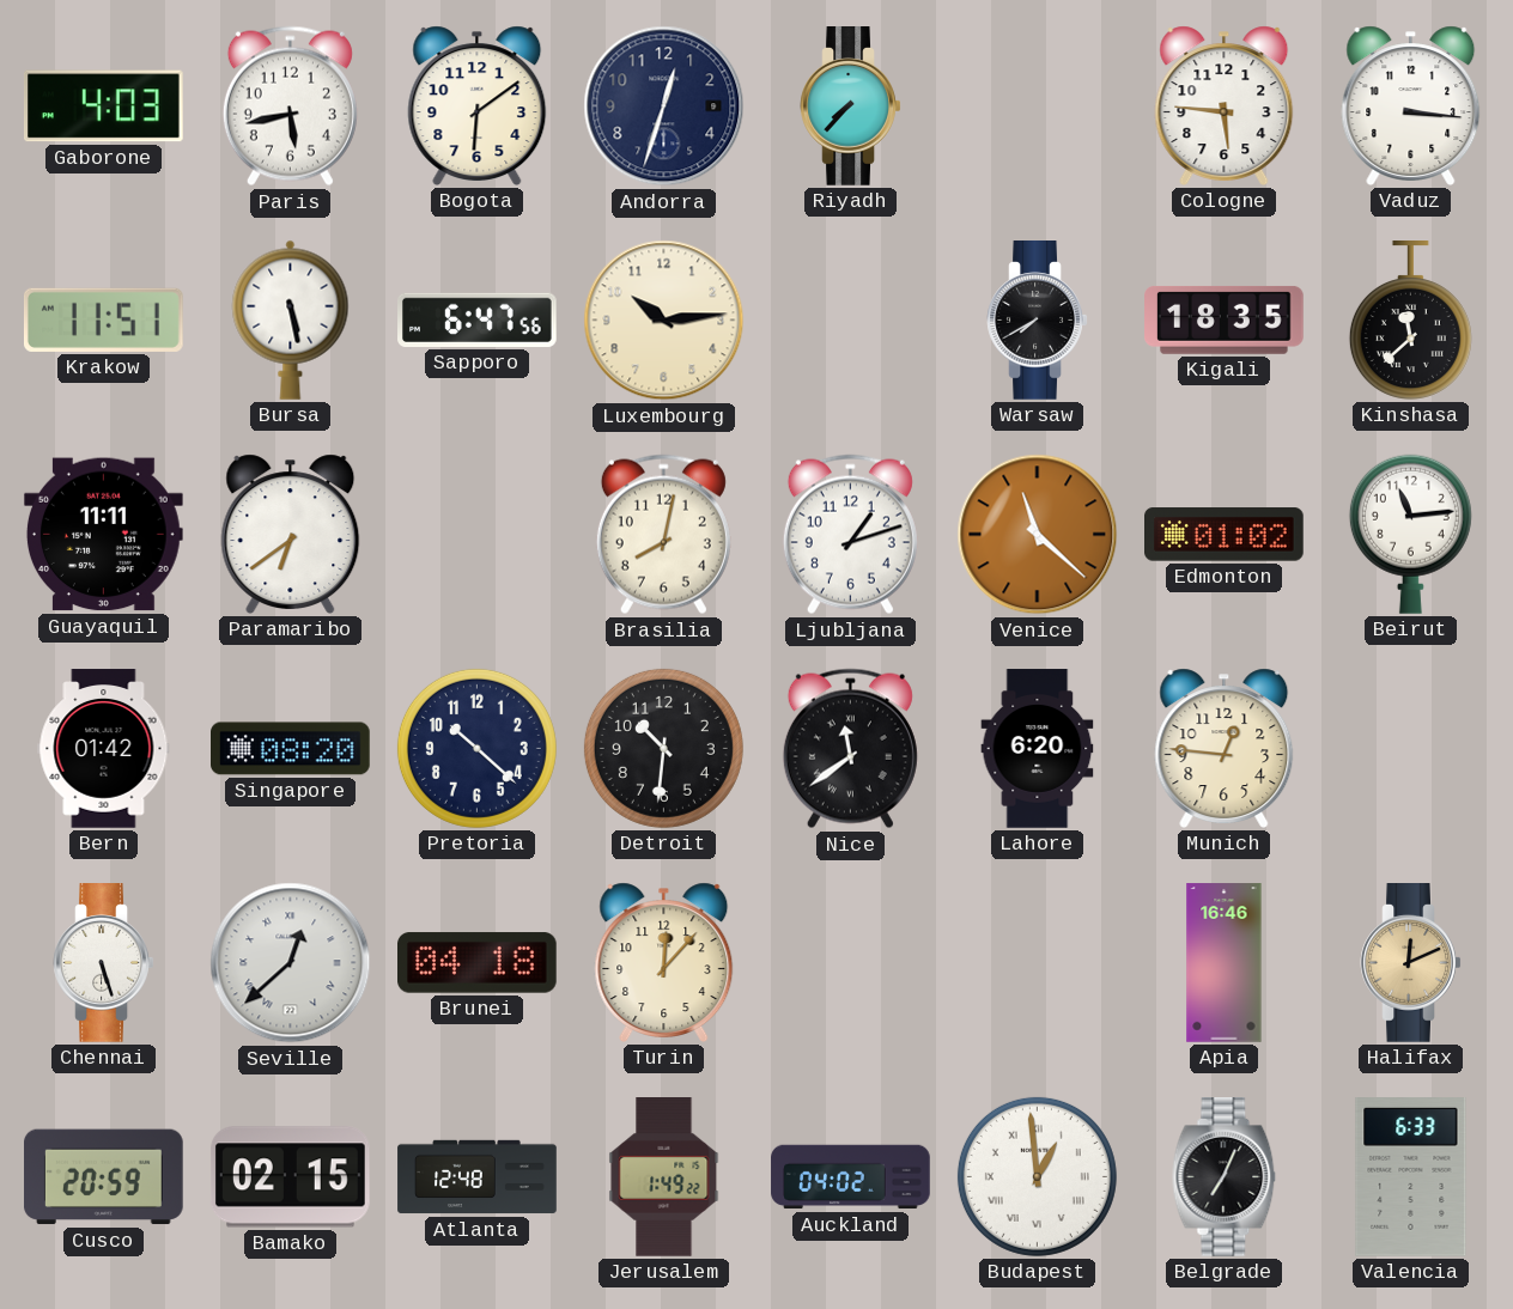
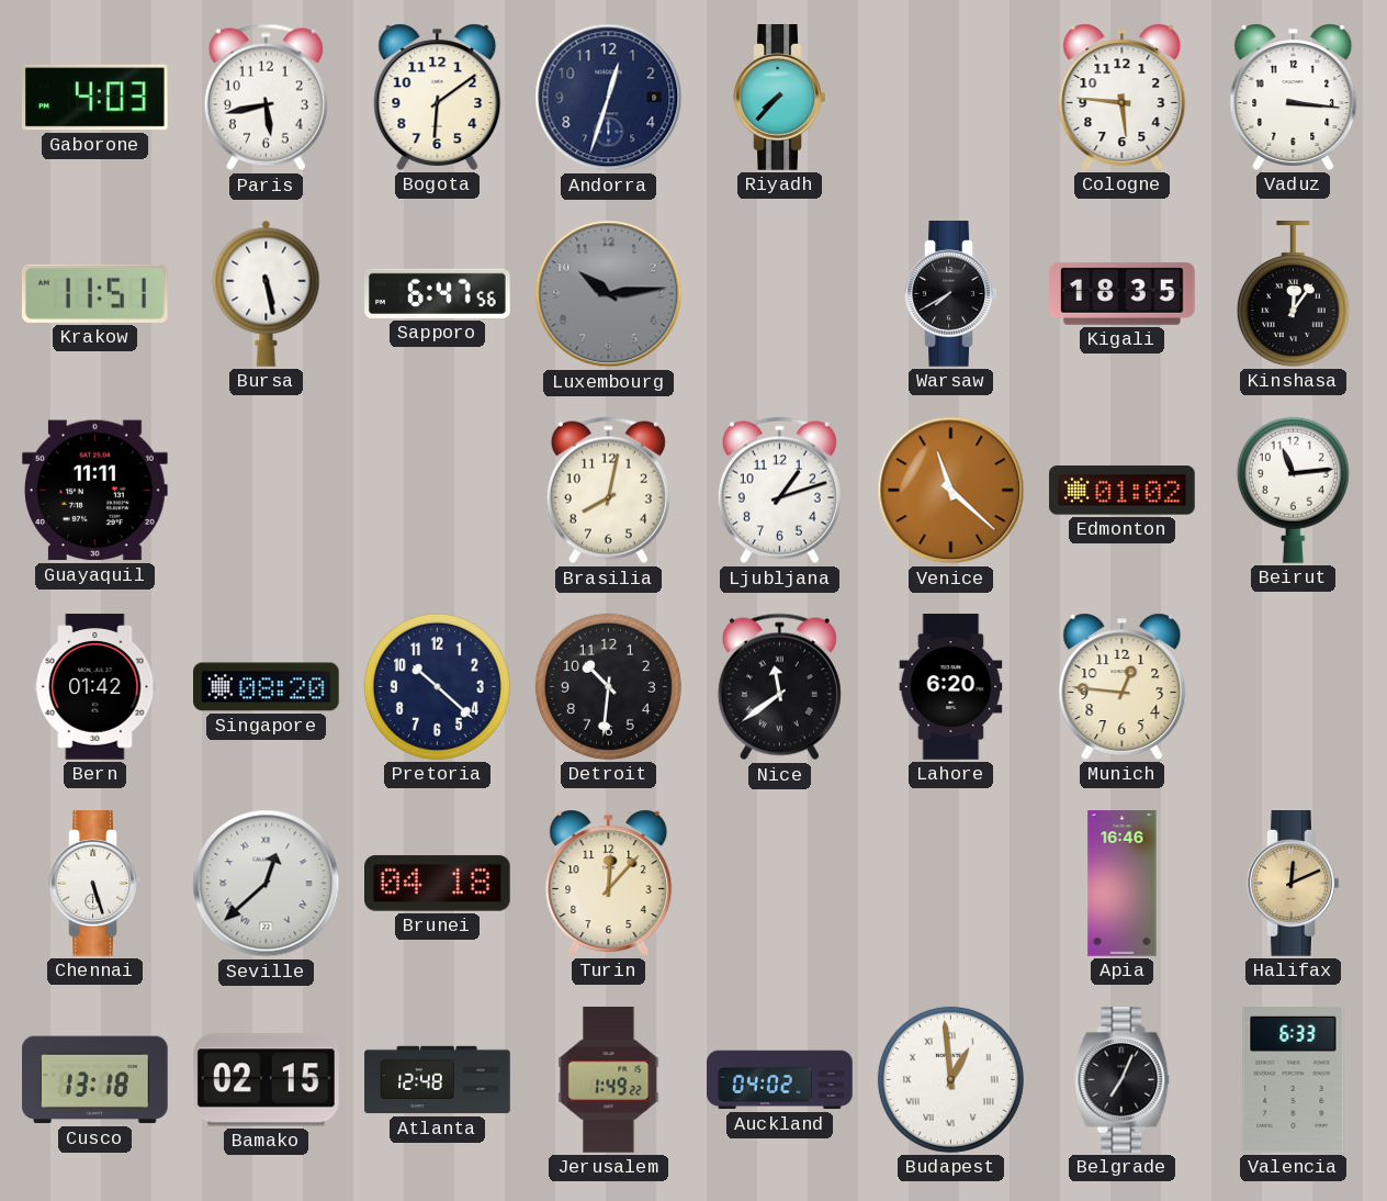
Luxembourg dial: cream -> grey (609, 294)
Kinshasa: 11:38 -> 12:06 (1293, 294)
Paramaribo: 6:39 -> none (291, 534)
Cusco: 20:59 -> 13:18 (95, 1080)
